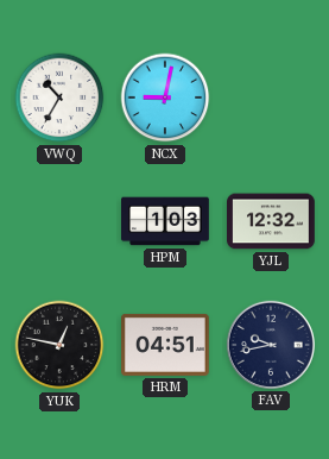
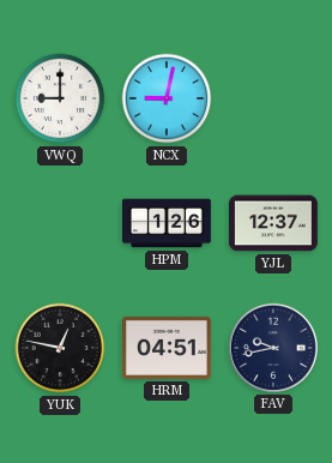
VWQ: 10:35 -> 9:00 (60, 98)
HPM: 1:03 -> 1:26 (168, 223)
YJL: 12:32 -> 12:37 (274, 223)
